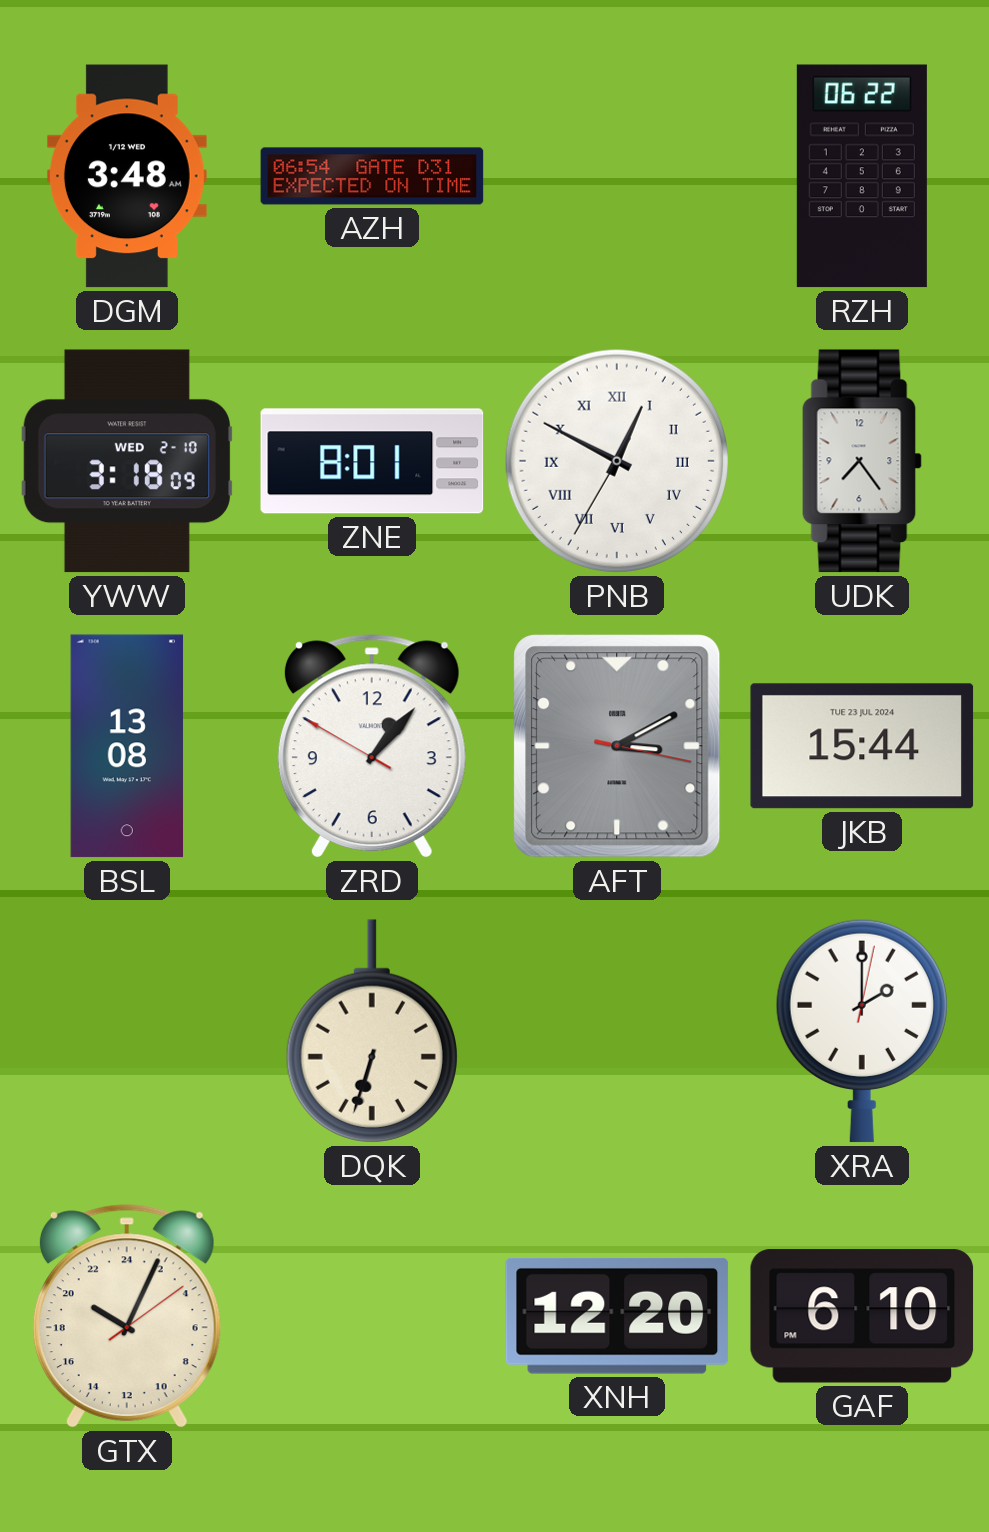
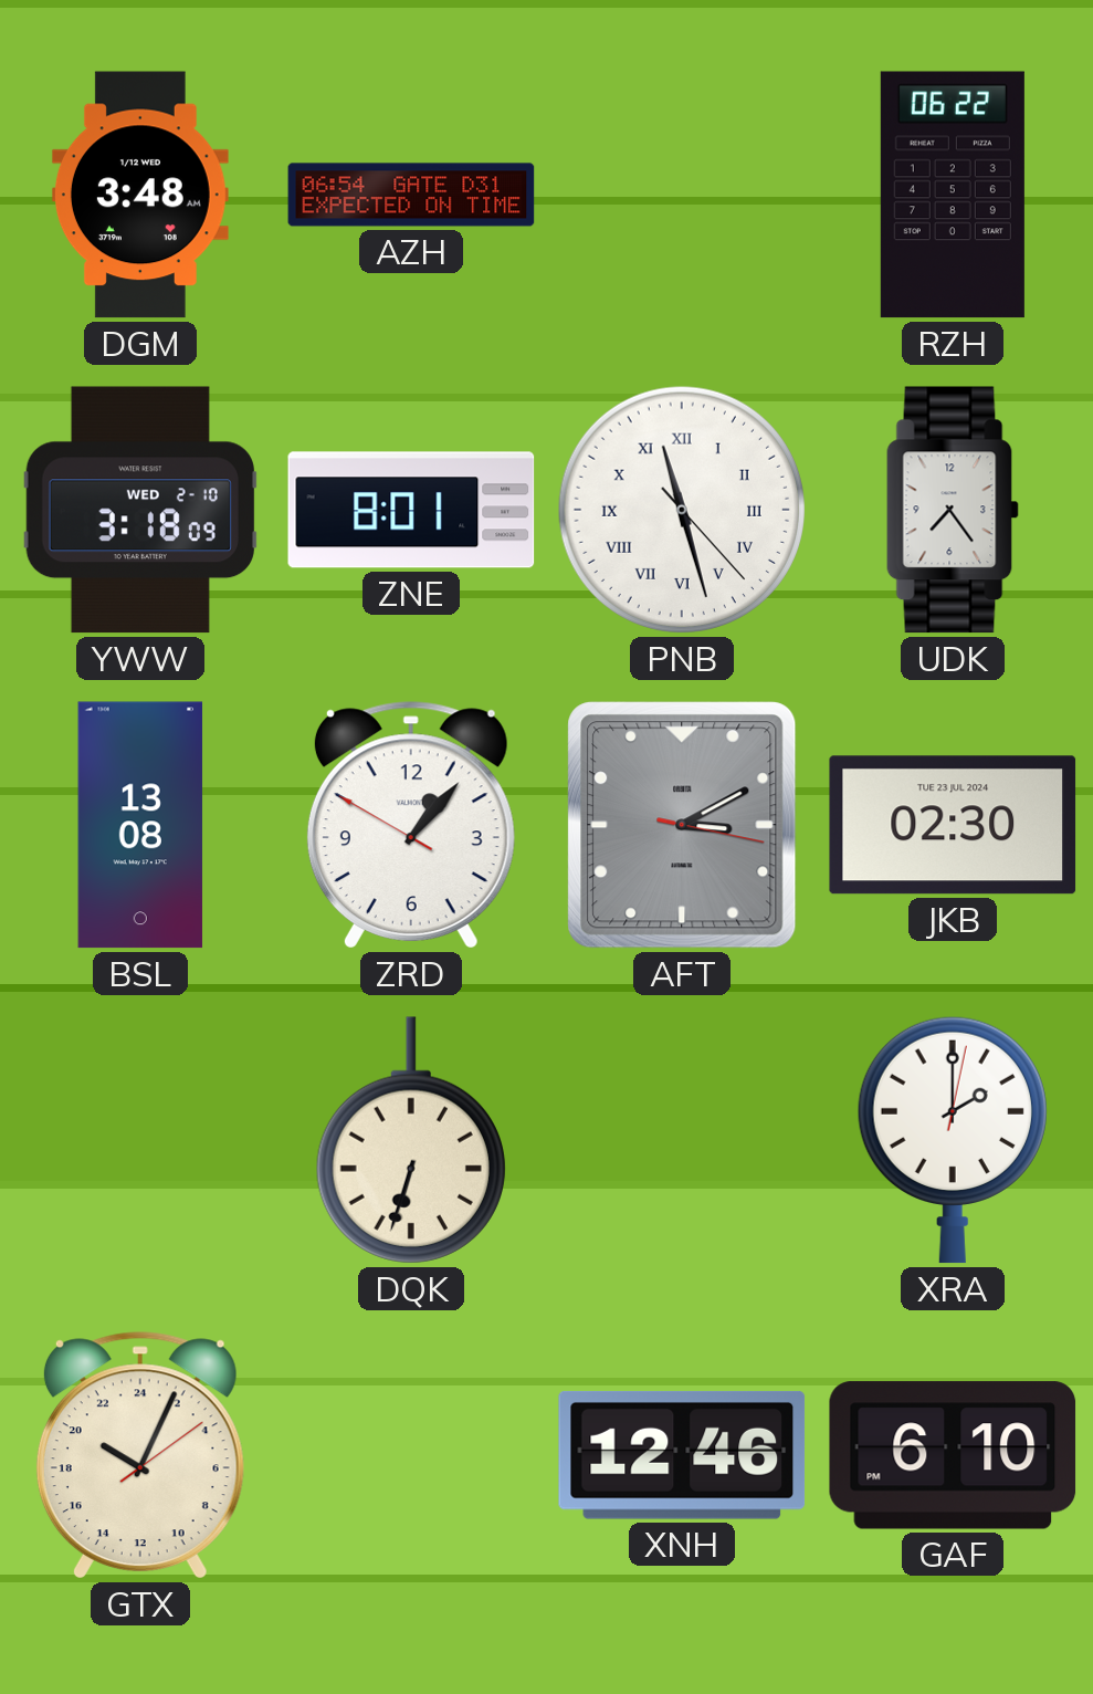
PNB: 12:49 -> 11:27 (682, 510)
JKB: 15:44 -> 02:30 (953, 825)
XNH: 12:20 -> 12:46 (682, 1455)
